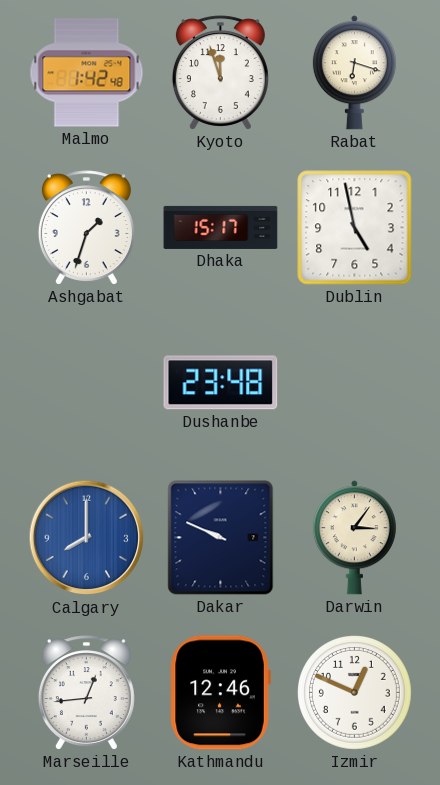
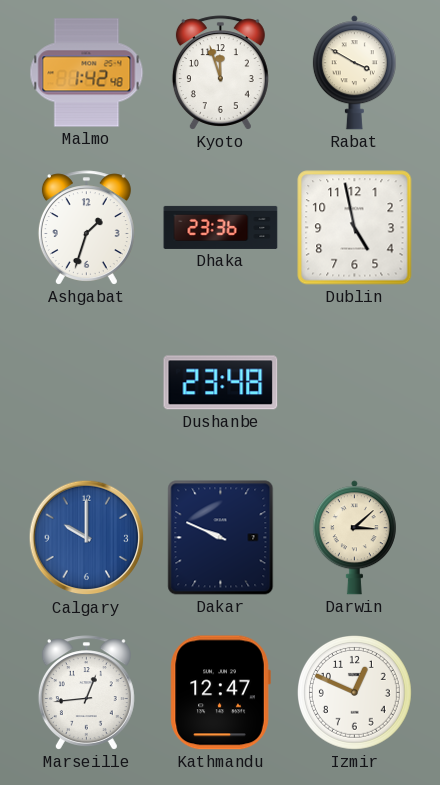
Rabat: 6:18 -> 3:50 (354, 73)
Dhaka: 15:17 -> 23:36 (221, 227)
Calgary: 8:00 -> 10:00 (87, 538)
Darwin: 3:06 -> 3:08 (354, 538)
Kathmandu: 12:46 -> 12:47 (220, 693)
